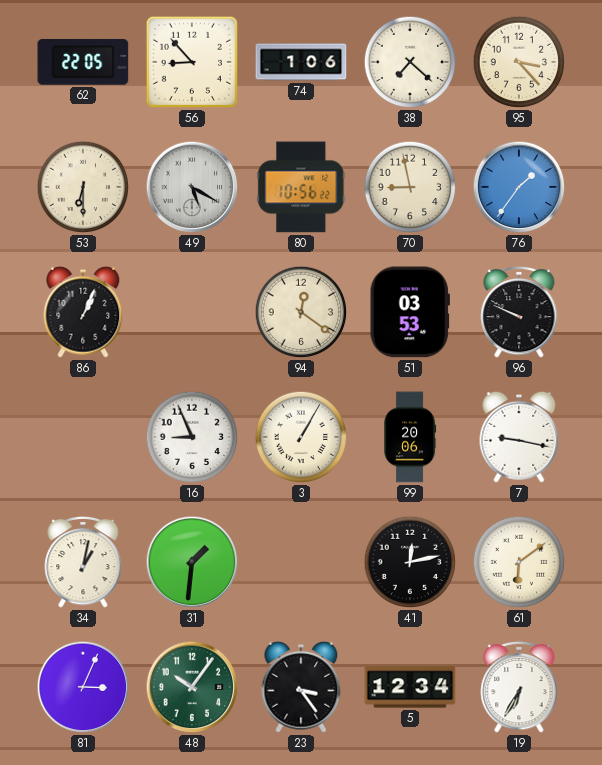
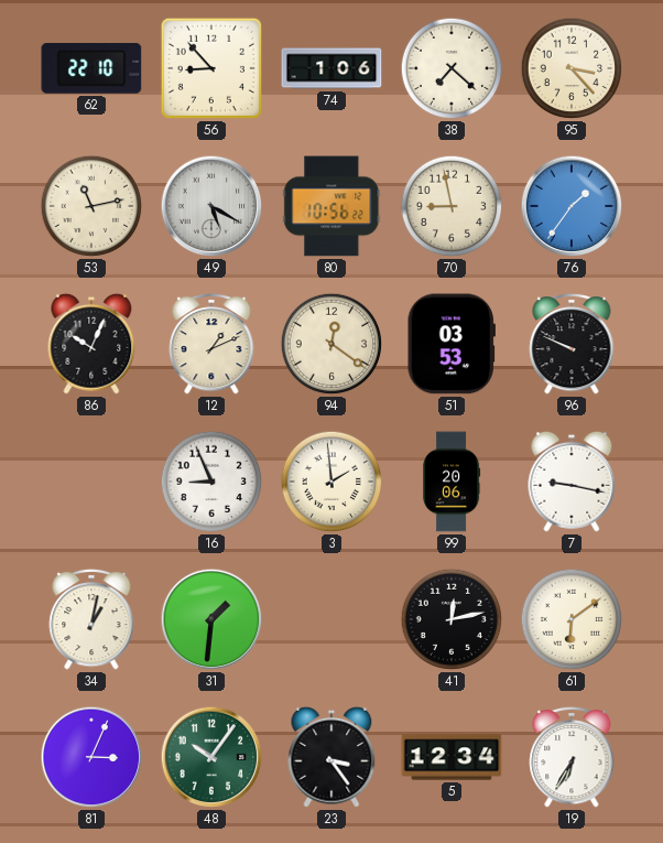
62: 22:05 -> 22:10 (91, 68)
53: 6:30 -> 11:13 (91, 206)
86: 1:04 -> 10:04 (91, 344)
12: none -> 1:11 (211, 344)
3: 1:05 -> 1:59 (331, 482)
